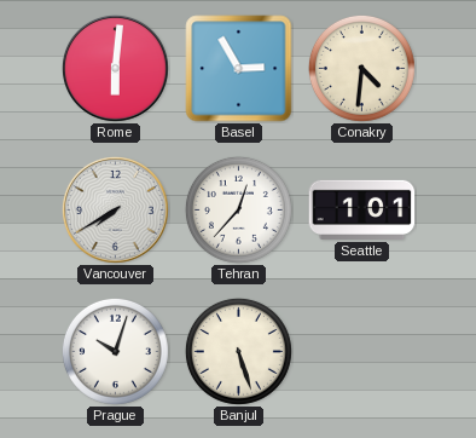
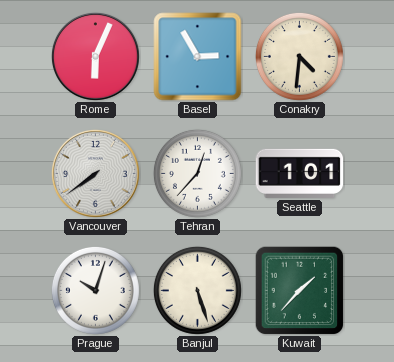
Rome: 6:01 -> 6:04 (95, 56)
Vancouver: 7:40 -> 7:39 (95, 173)
Kuwait: none -> 1:37 (299, 290)
